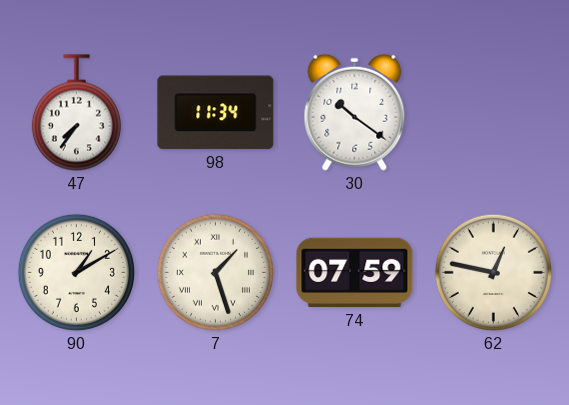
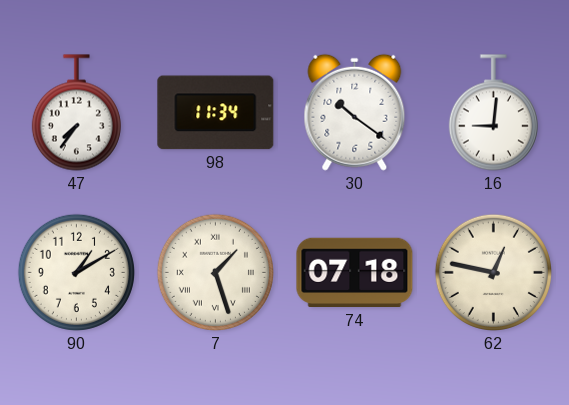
16: none -> 9:01 (493, 113)
74: 07:59 -> 07:18 (355, 273)
